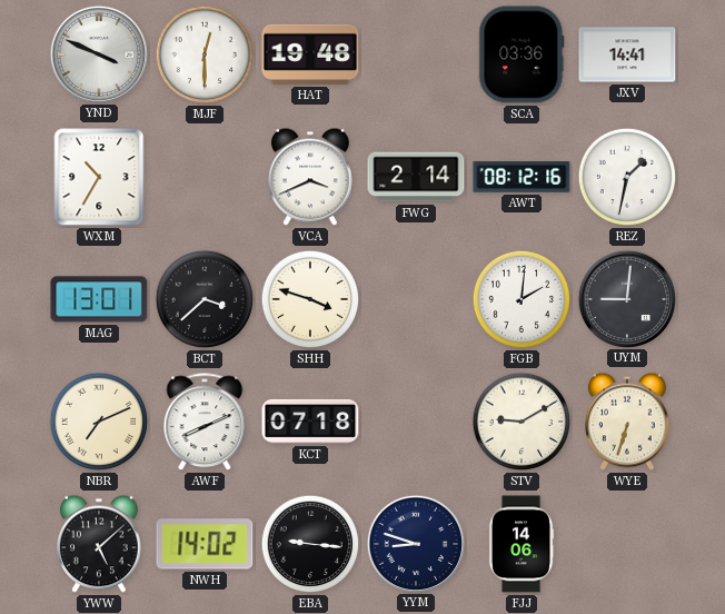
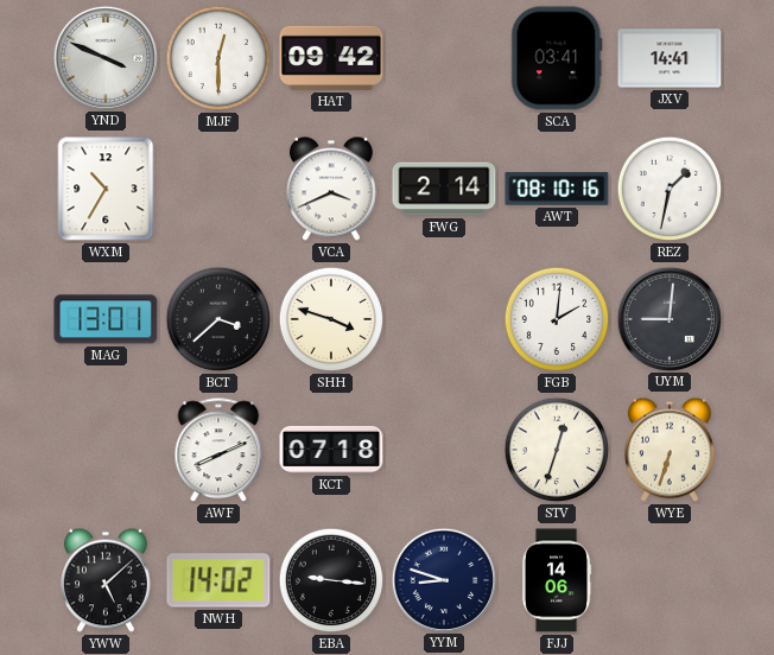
HAT: 19:48 -> 09:42 (331, 58)
SCA: 03:36 -> 03:41 (557, 58)
AWT: 08:12 -> 08:10 (557, 189)
NBR: 7:11 -> none (99, 422)
STV: 9:10 -> 12:33 (557, 450)
